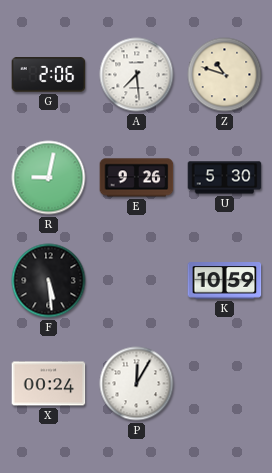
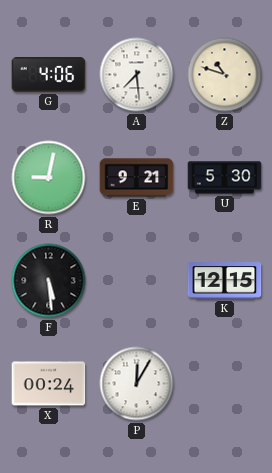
G: 2:06 -> 4:06 (49, 75)
E: 9:26 -> 9:21 (137, 178)
K: 10:59 -> 12:15 (225, 281)
